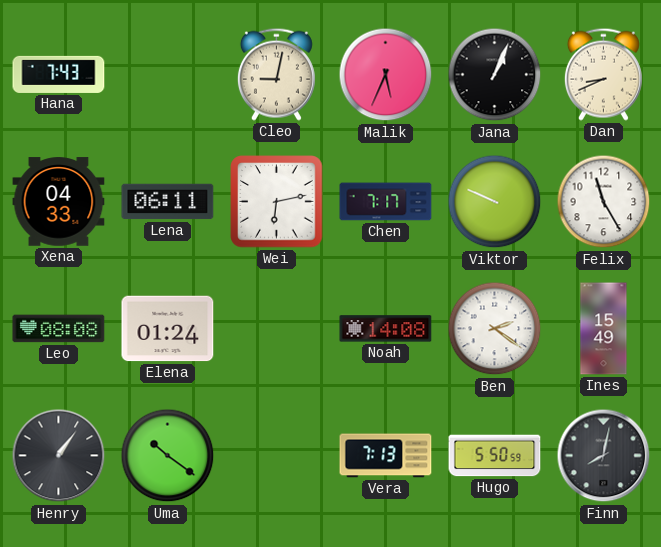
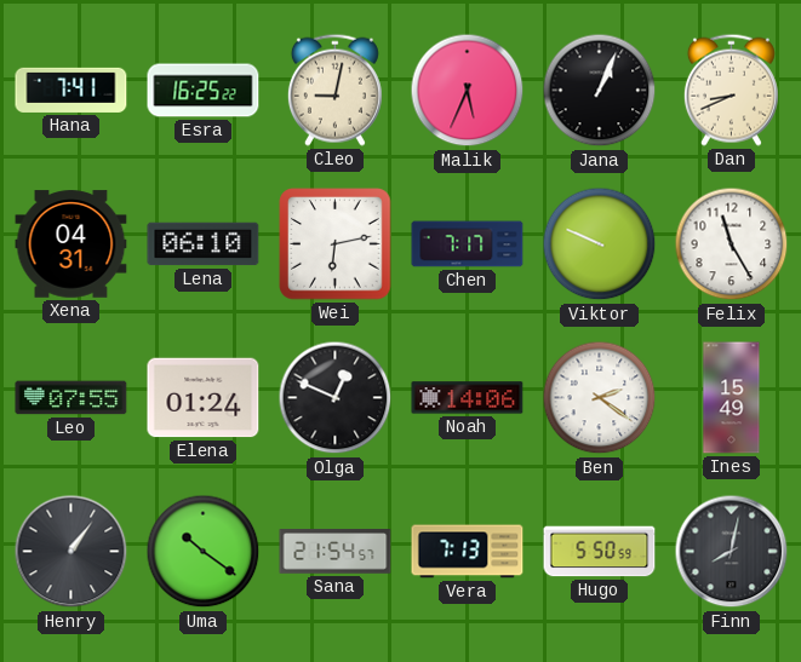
Hana: 7:43 -> 7:41 (71, 90)
Esra: none -> 16:25 (204, 91)
Xena: 04:33 -> 04:31 (71, 244)
Lena: 06:11 -> 06:10 (204, 244)
Leo: 08:08 -> 07:55 (71, 398)
Olga: none -> 12:49 (336, 398)
Noah: 14:08 -> 14:06 (468, 398)
Sana: none -> 21:54 (336, 552)
